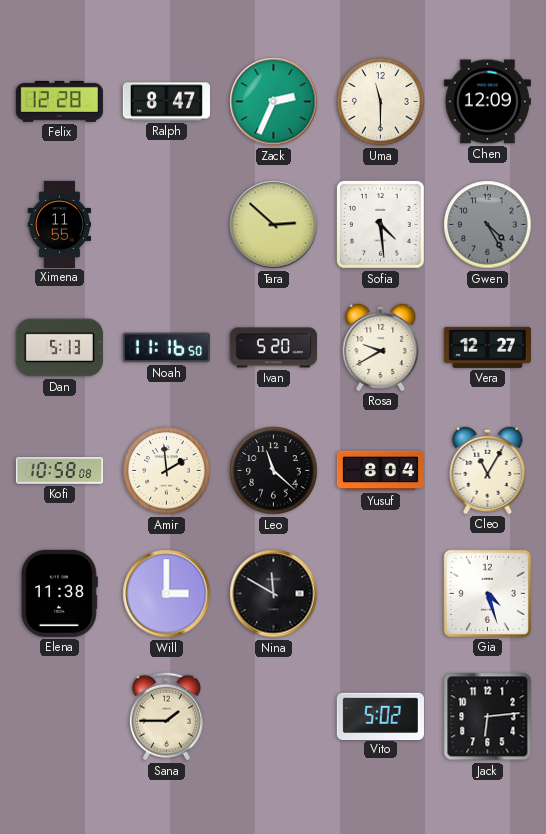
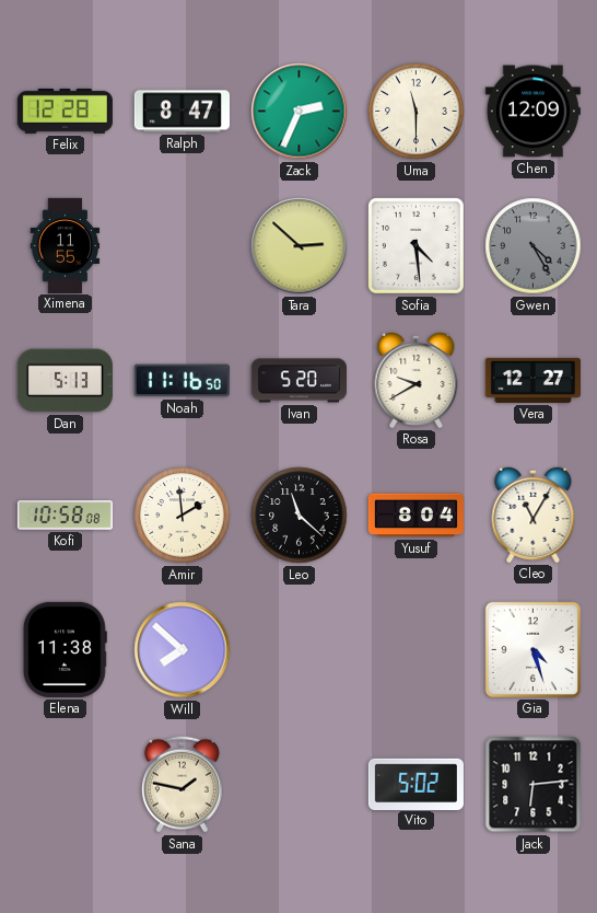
Will: 3:00 -> 7:52 (183, 650)
Nina: 11:50 -> none (274, 594)
Sana: 1:45 -> 1:47 (182, 785)
